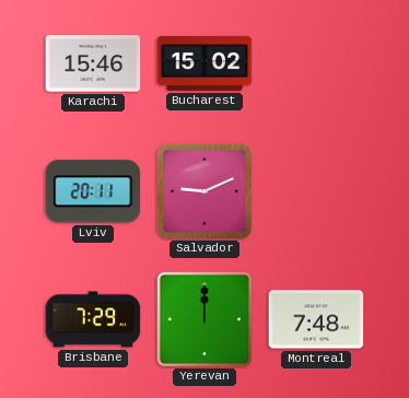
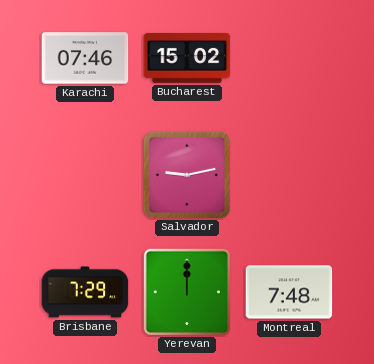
Karachi: 15:46 -> 07:46 (85, 58)
Lviv: 20:11 -> none (93, 191)
Salvador: 9:11 -> 9:13 (187, 175)
